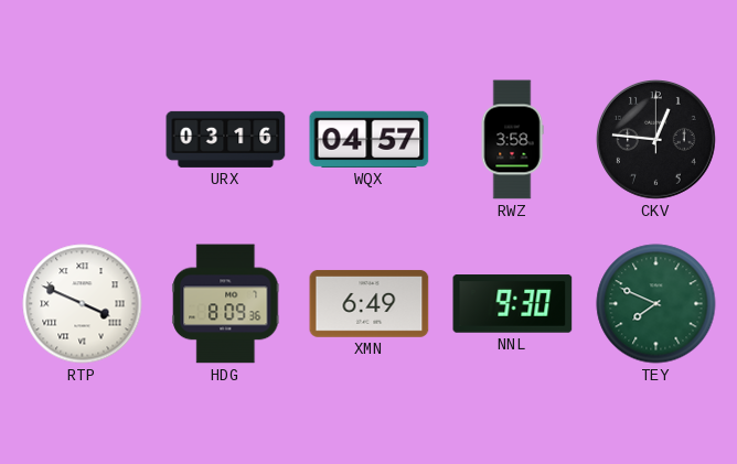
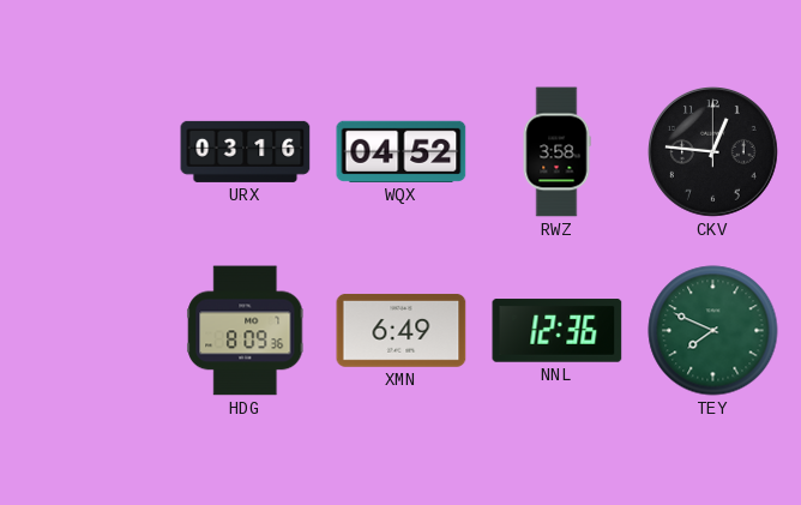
WQX: 04:57 -> 04:52 (402, 151)
RTP: 3:49 -> none (83, 304)
NNL: 9:30 -> 12:36 (558, 331)
